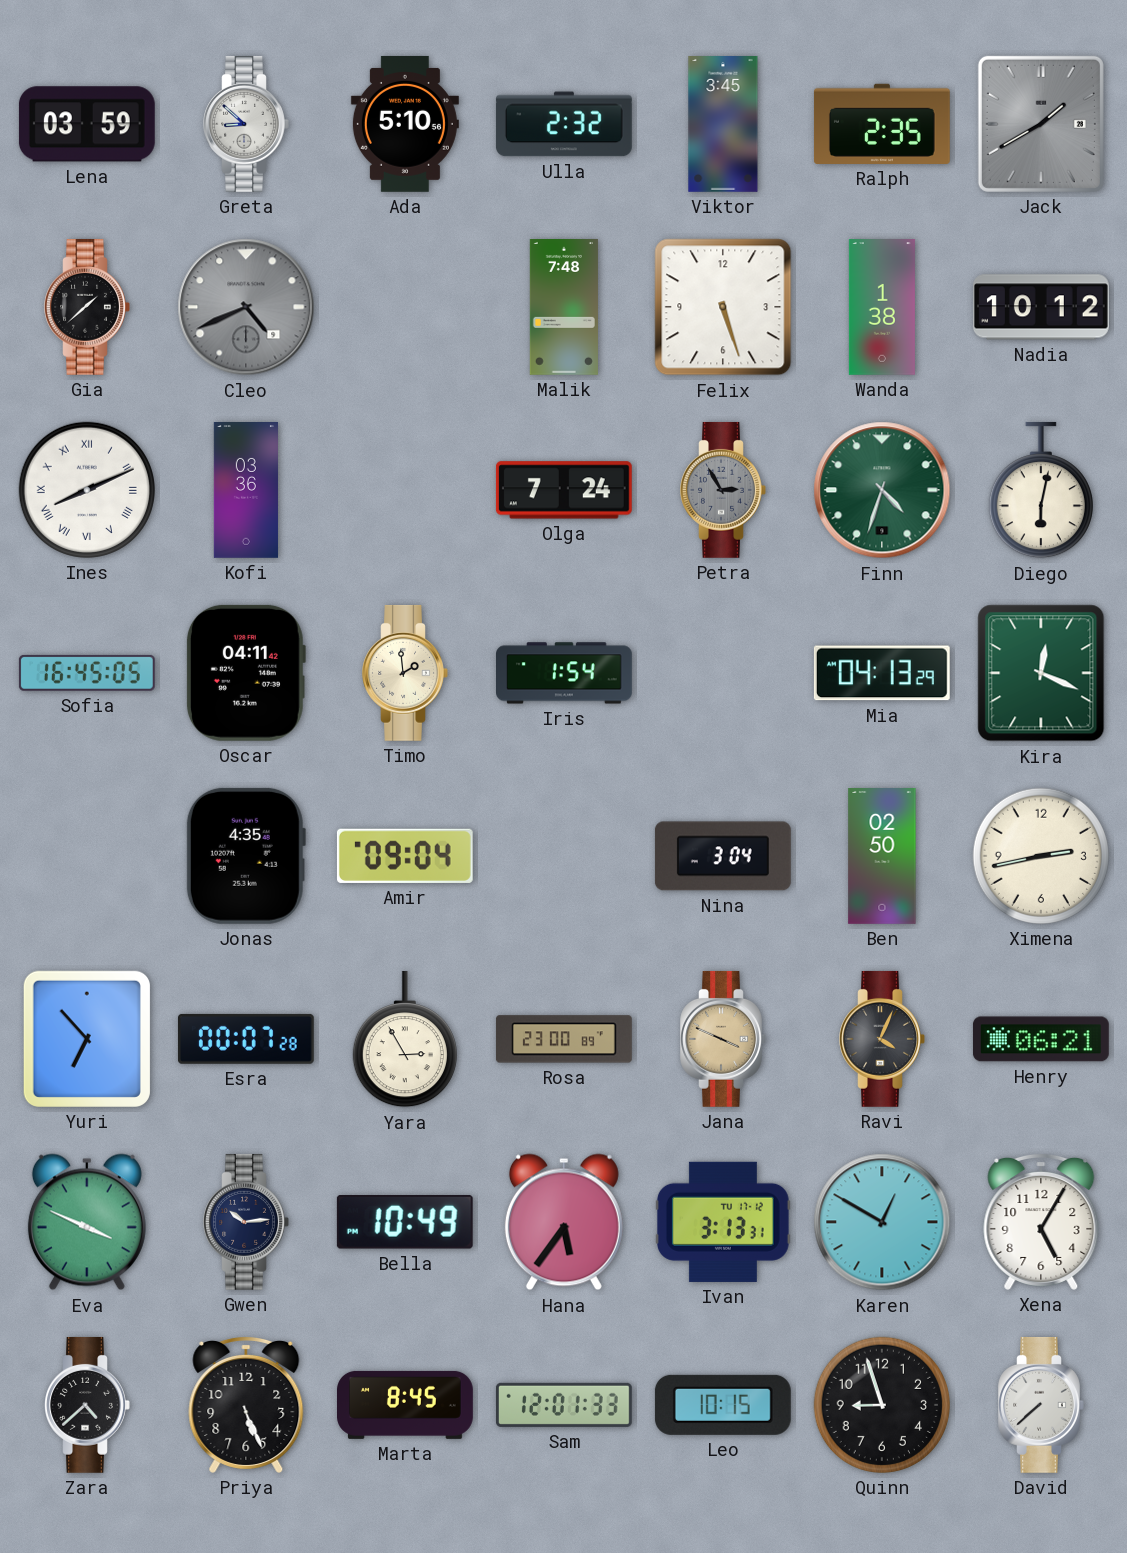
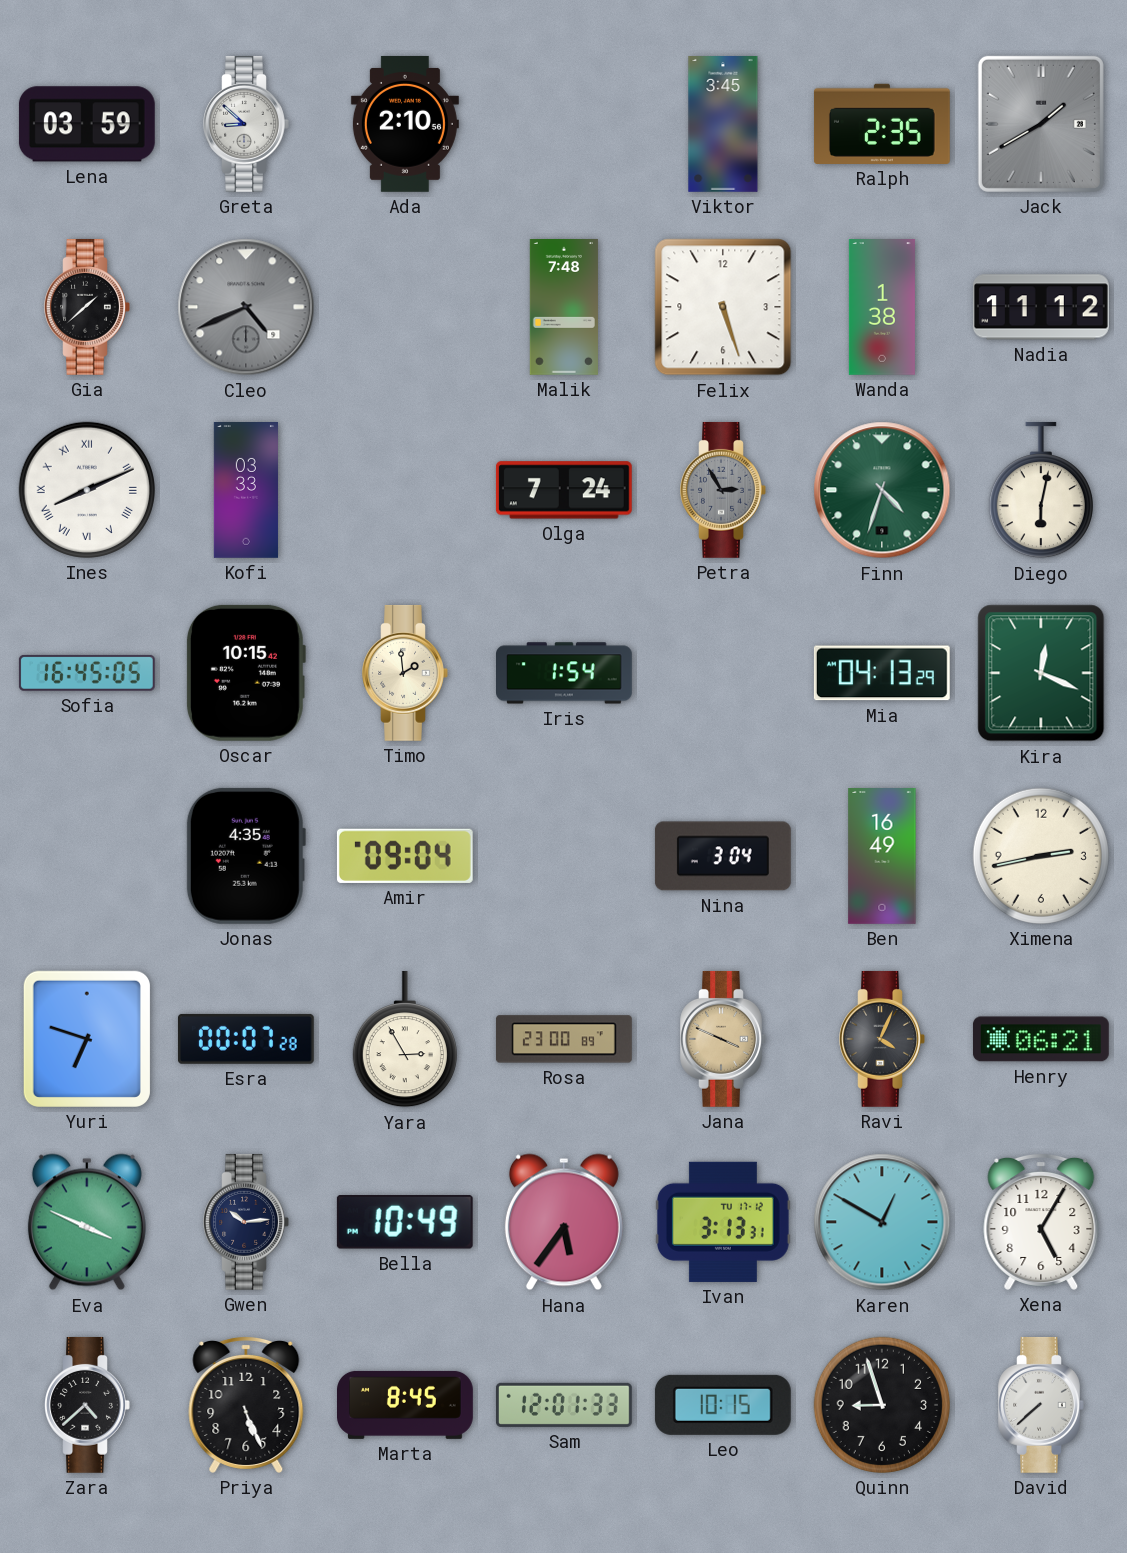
Ada: 5:10 -> 2:10 (405, 124)
Ulla: 2:32 -> none (564, 124)
Nadia: 10:12 -> 11:12 (1041, 307)
Kofi: 03:36 -> 03:33 (246, 491)
Oscar: 04:11 -> 10:15 (245, 673)
Ben: 02:50 -> 16:49 (882, 857)
Yuri: 6:53 -> 6:48 (87, 1039)
